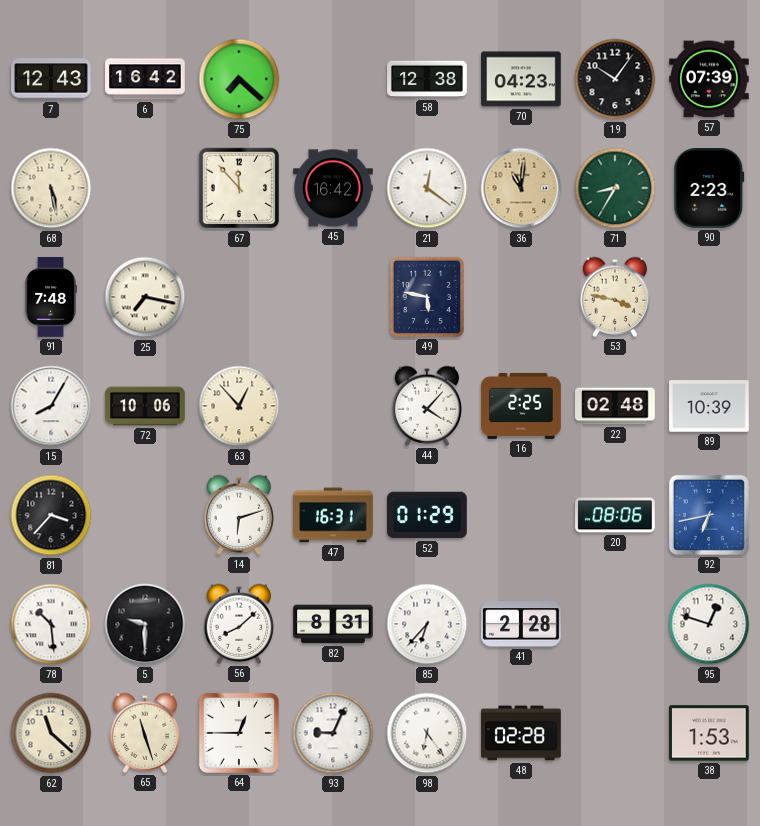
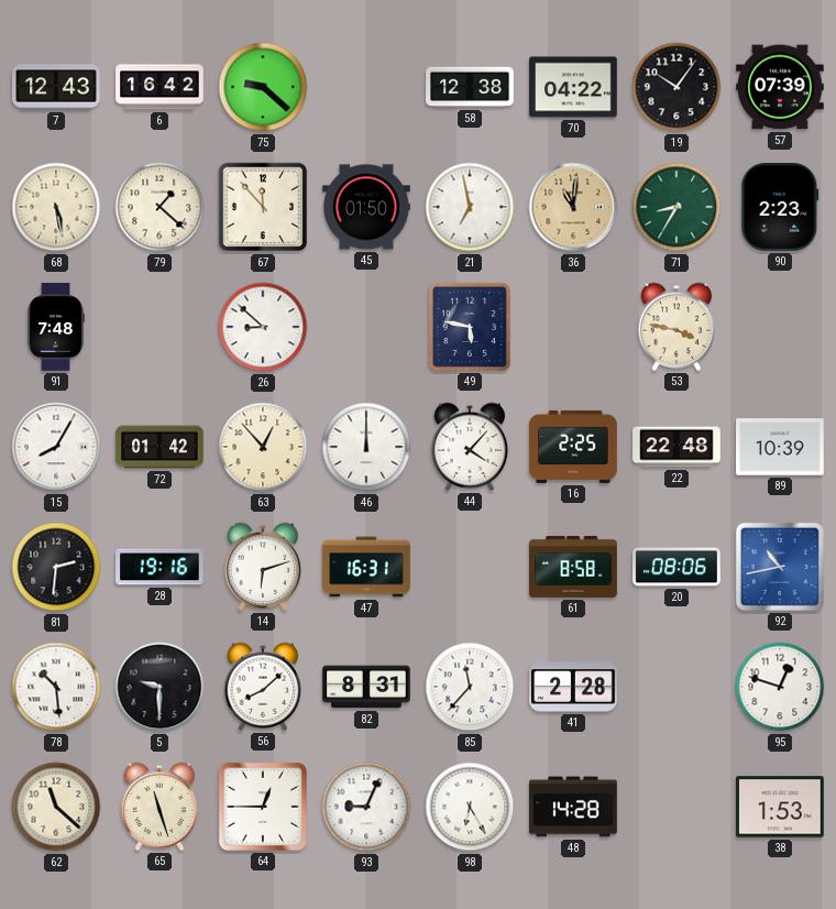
75: 7:22 -> 9:22 (263, 87)
70: 04:23 -> 04:22 (573, 87)
79: none -> 1:22 (159, 207)
45: 16:42 -> 01:50 (366, 207)
21: 12:21 -> 6:58 (470, 207)
25: 7:17 -> none (145, 297)
26: none -> 8:52 (263, 327)
72: 10:06 -> 01:42 (159, 447)
46: none -> 12:00 (366, 447)
22: 02:48 -> 22:48 (676, 447)
81: 3:37 -> 2:31 (56, 567)
28: none -> 19:16 (159, 567)
52: 01:29 -> none (428, 515)
61: none -> 8:58 (573, 567)
92: 6:43 -> 10:43 (780, 567)
85: 6:37 -> 11:37 (470, 687)
98: 6:24 -> 6:25 (470, 807)
48: 02:28 -> 14:28 (573, 807)
